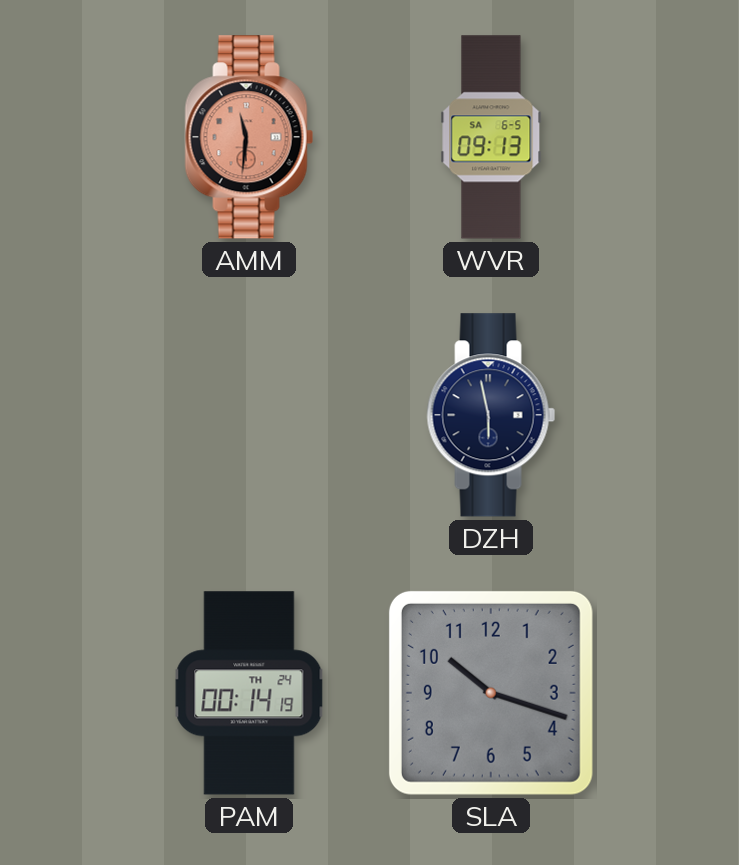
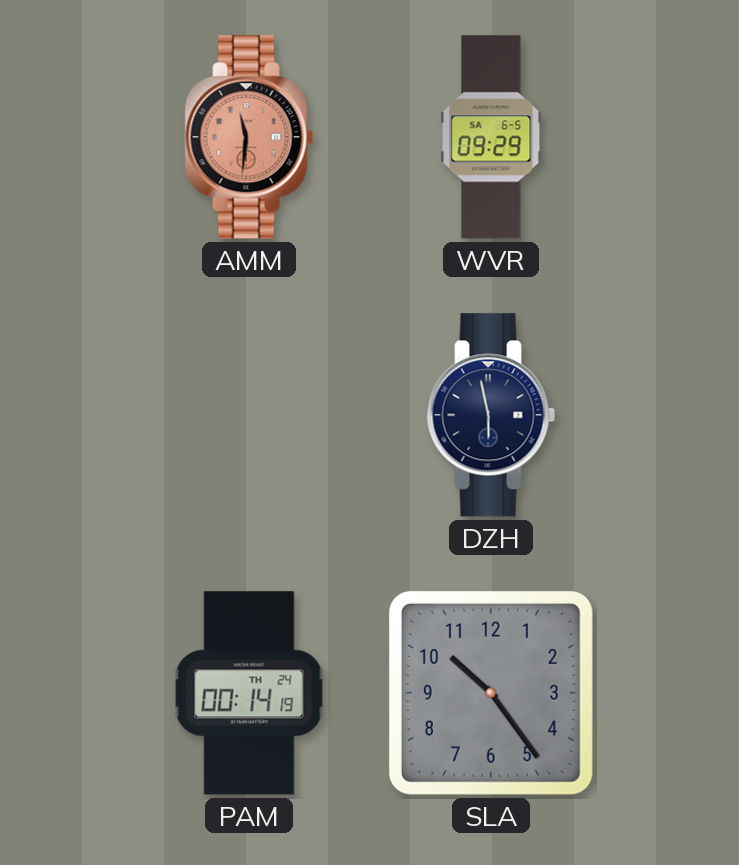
WVR: 09:13 -> 09:29 (491, 137)
SLA: 10:18 -> 10:24 (491, 693)
